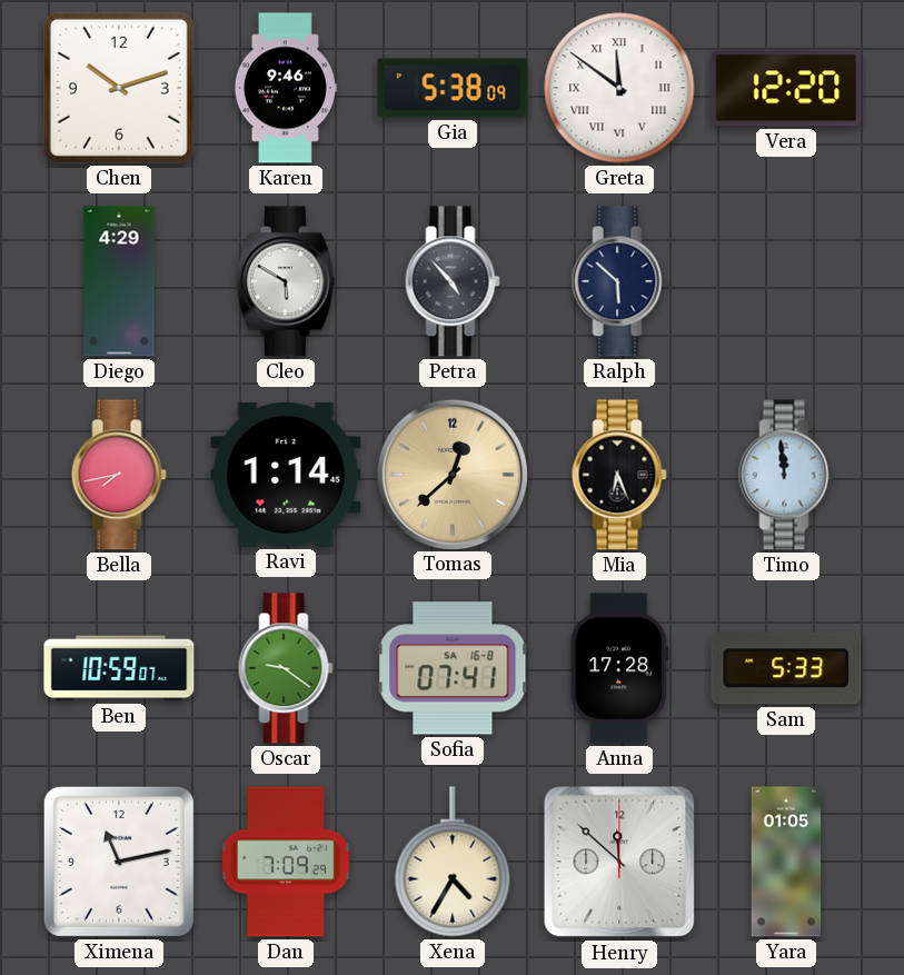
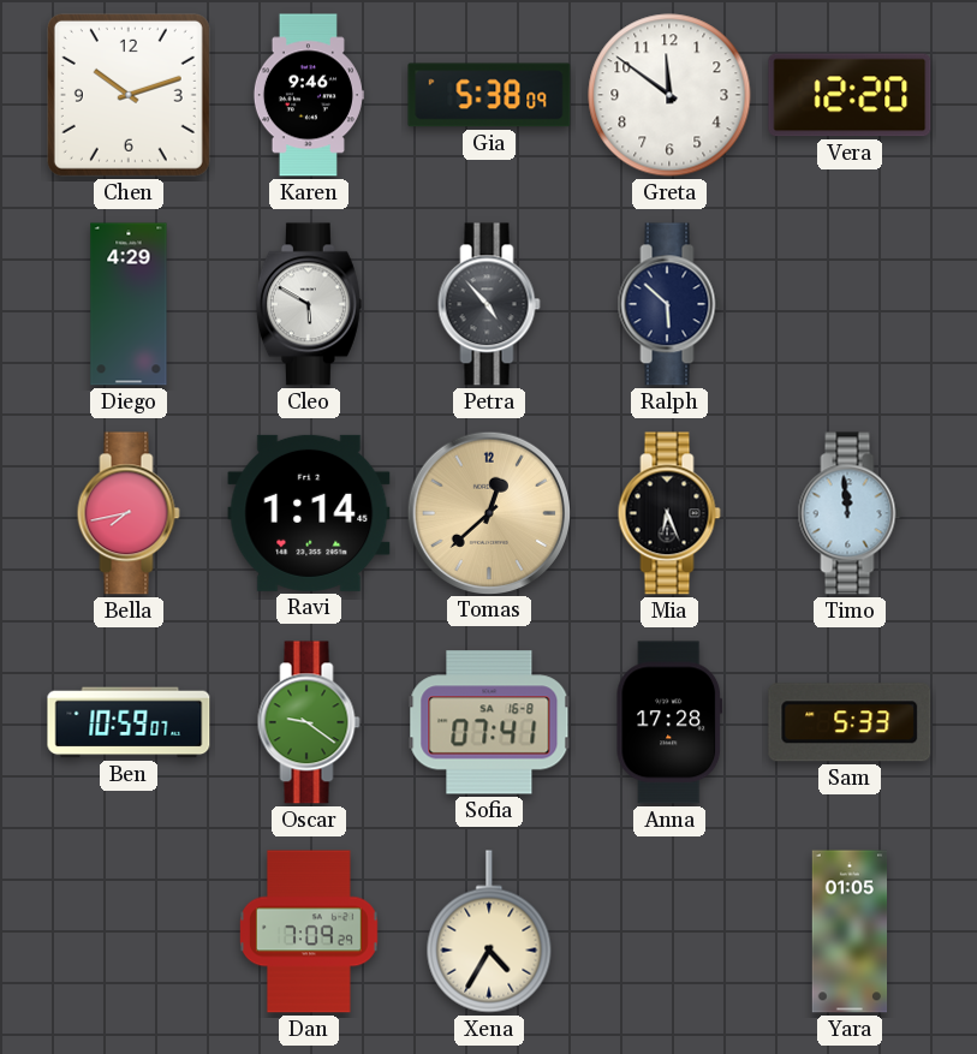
Greta numerals: Roman -> Arabic (669, 95)
Ximena: 11:13 -> none (119, 862)
Henry: 11:52 -> none (619, 862)
